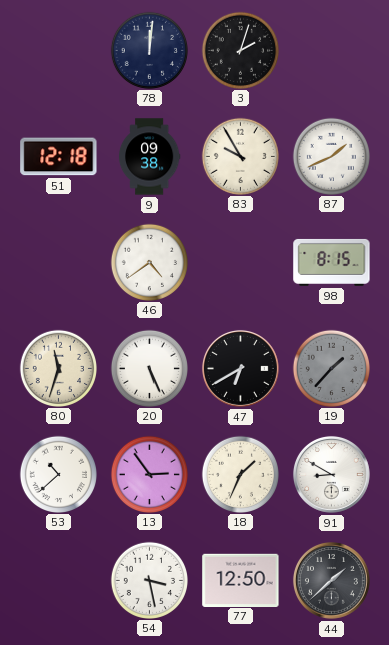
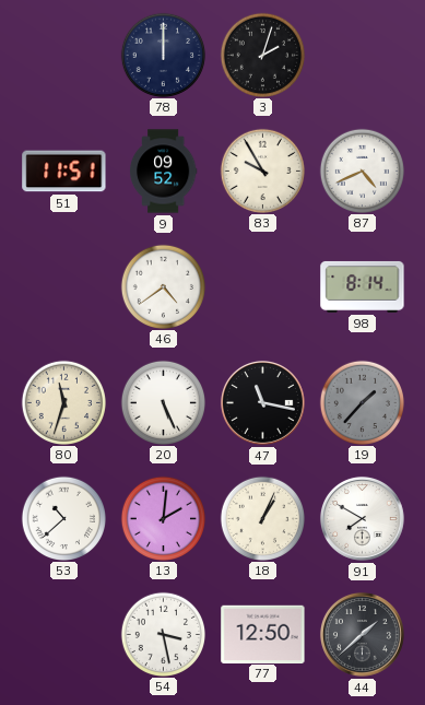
78: 12:01 -> 12:00 (163, 55)
51: 12:18 -> 11:51 (64, 172)
9: 09:38 -> 09:52 (163, 172)
87: 1:41 -> 4:41 (362, 171)
98: 8:15 -> 8:14 (363, 286)
47: 6:40 -> 11:17 (262, 402)
13: 2:54 -> 2:01 (163, 518)
18: 1:34 -> 1:04 (262, 518)
91: 8:50 -> 7:50 (362, 518)
